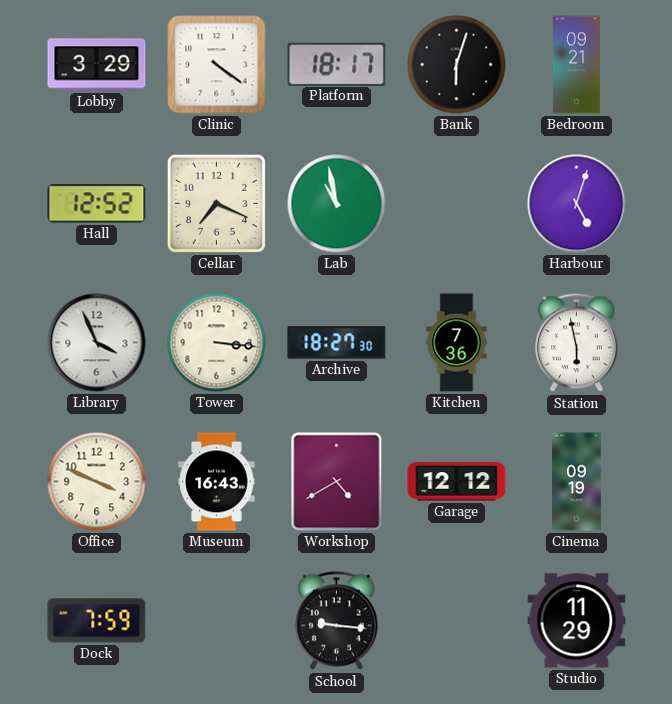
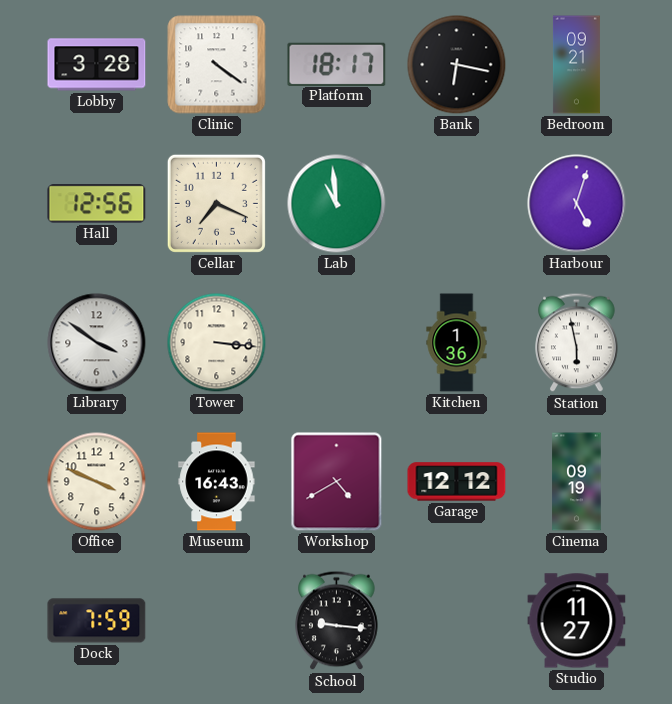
Lobby: 3:29 -> 3:28 (97, 65)
Bank: 6:03 -> 6:17 (457, 65)
Hall: 12:52 -> 12:56 (97, 204)
Lab: 10:58 -> 10:59 (337, 204)
Library: 3:56 -> 3:51 (97, 343)
Archive: 18:27 -> none (337, 343)
Kitchen: 7:36 -> 1:36 (457, 343)
Studio: 11:29 -> 11:27 (577, 621)
